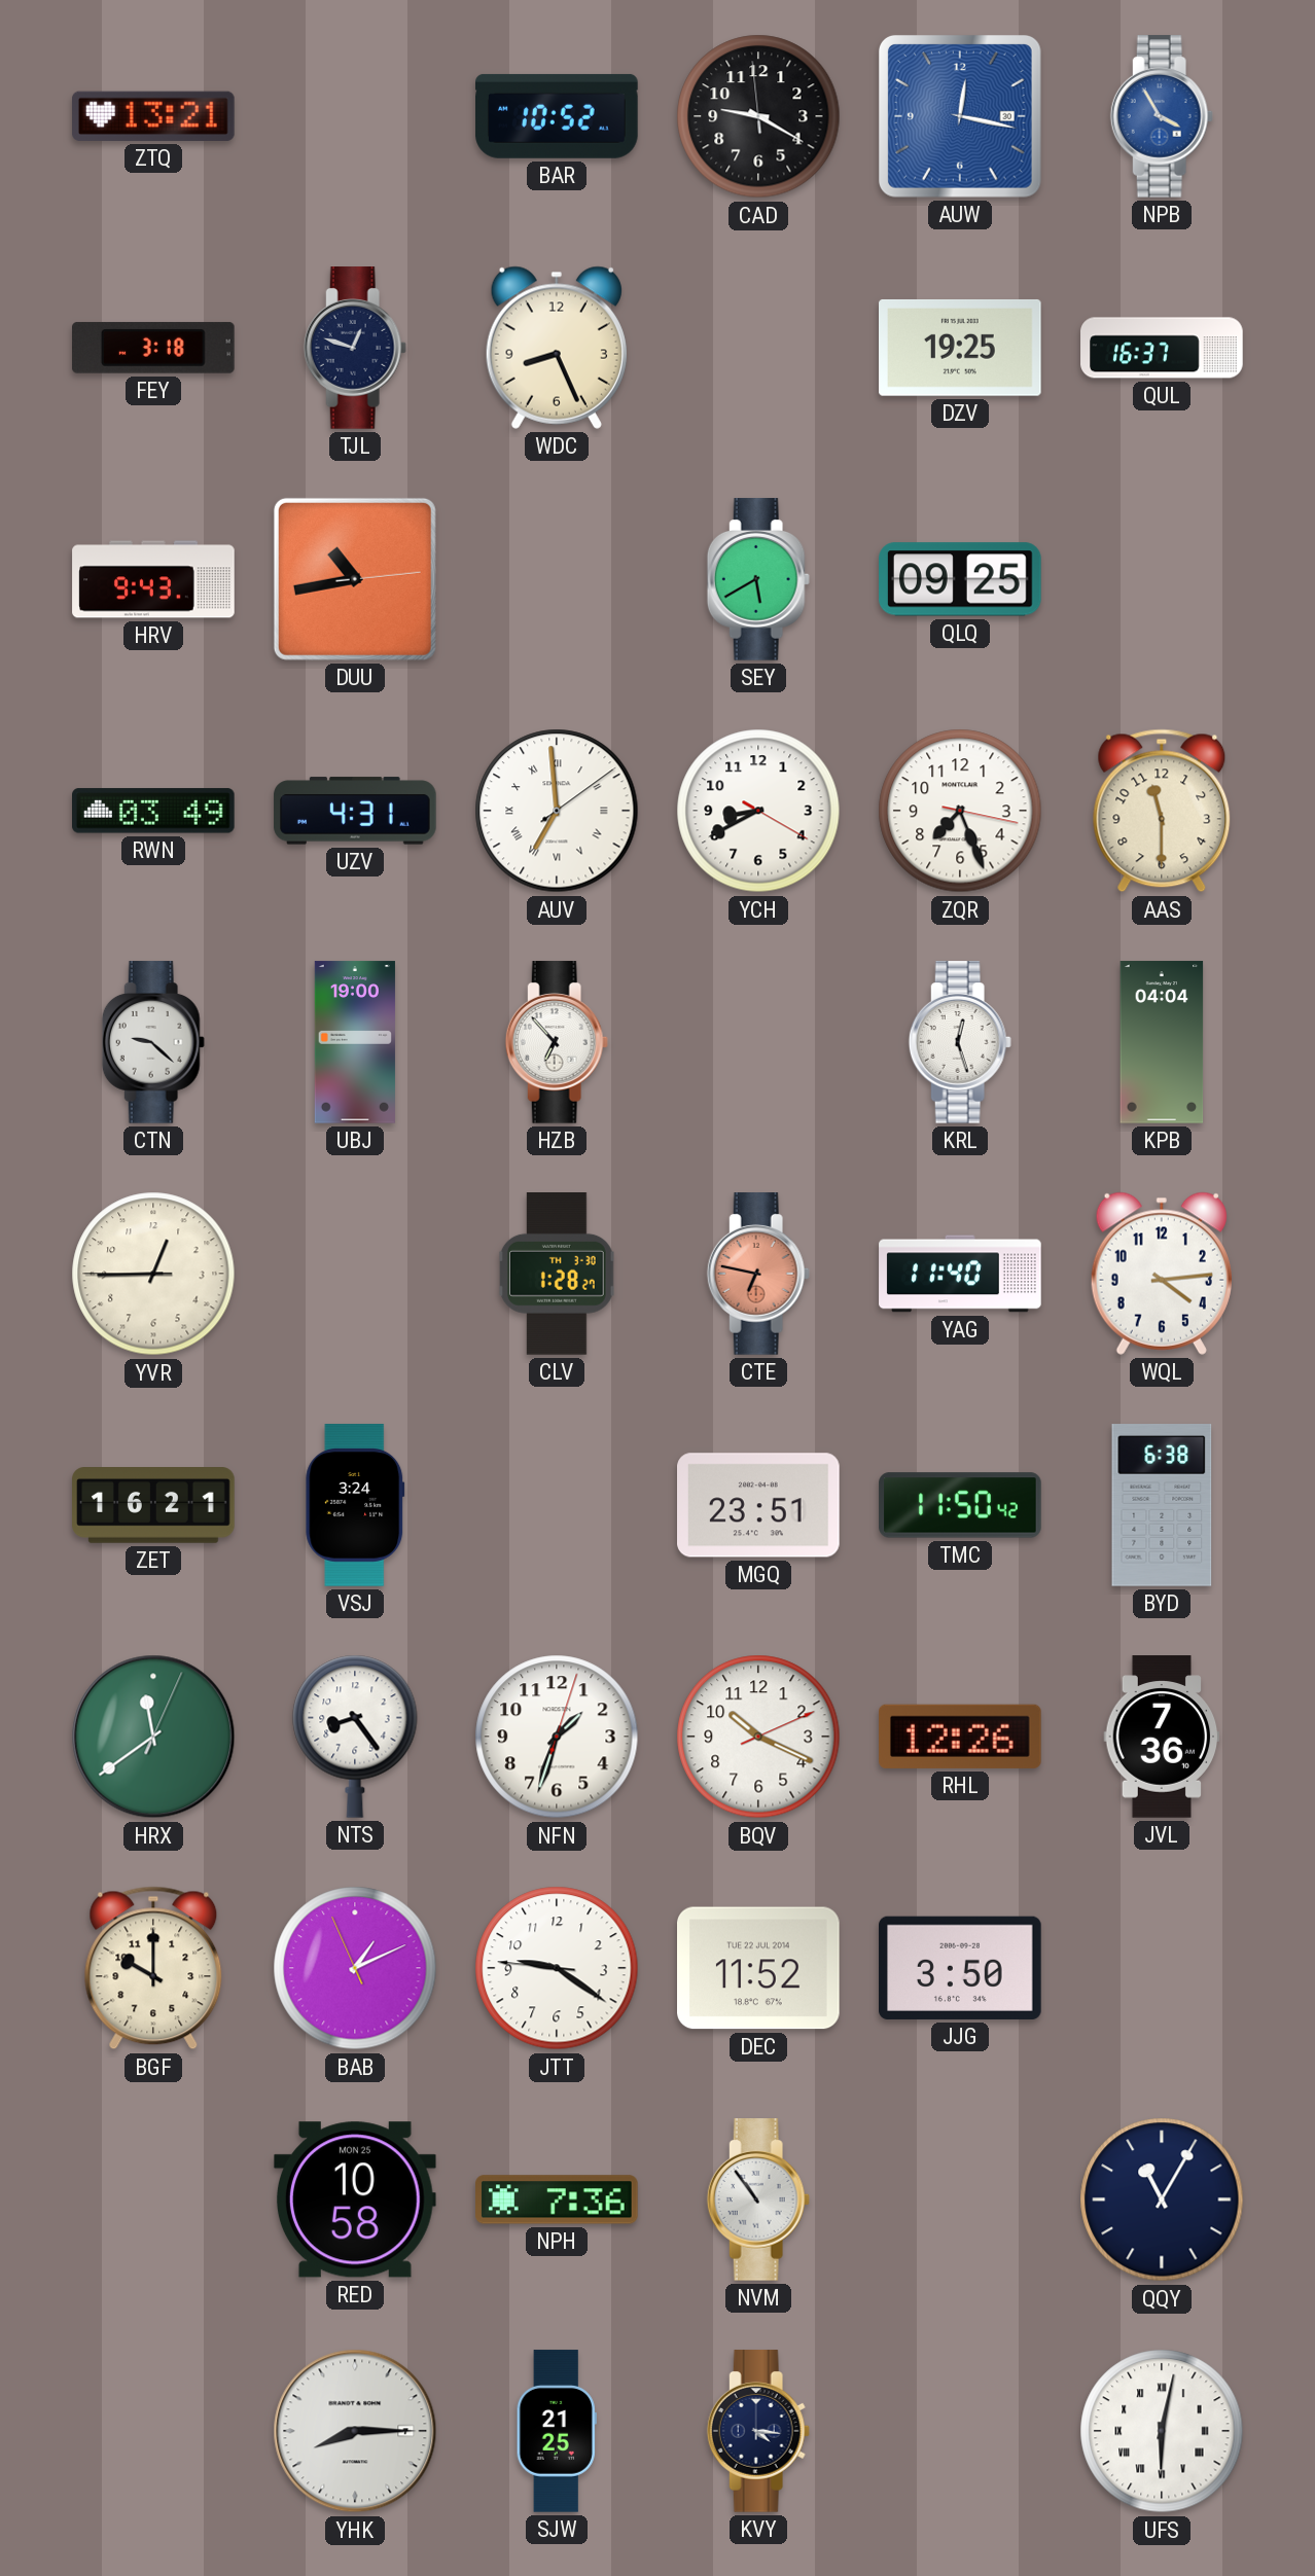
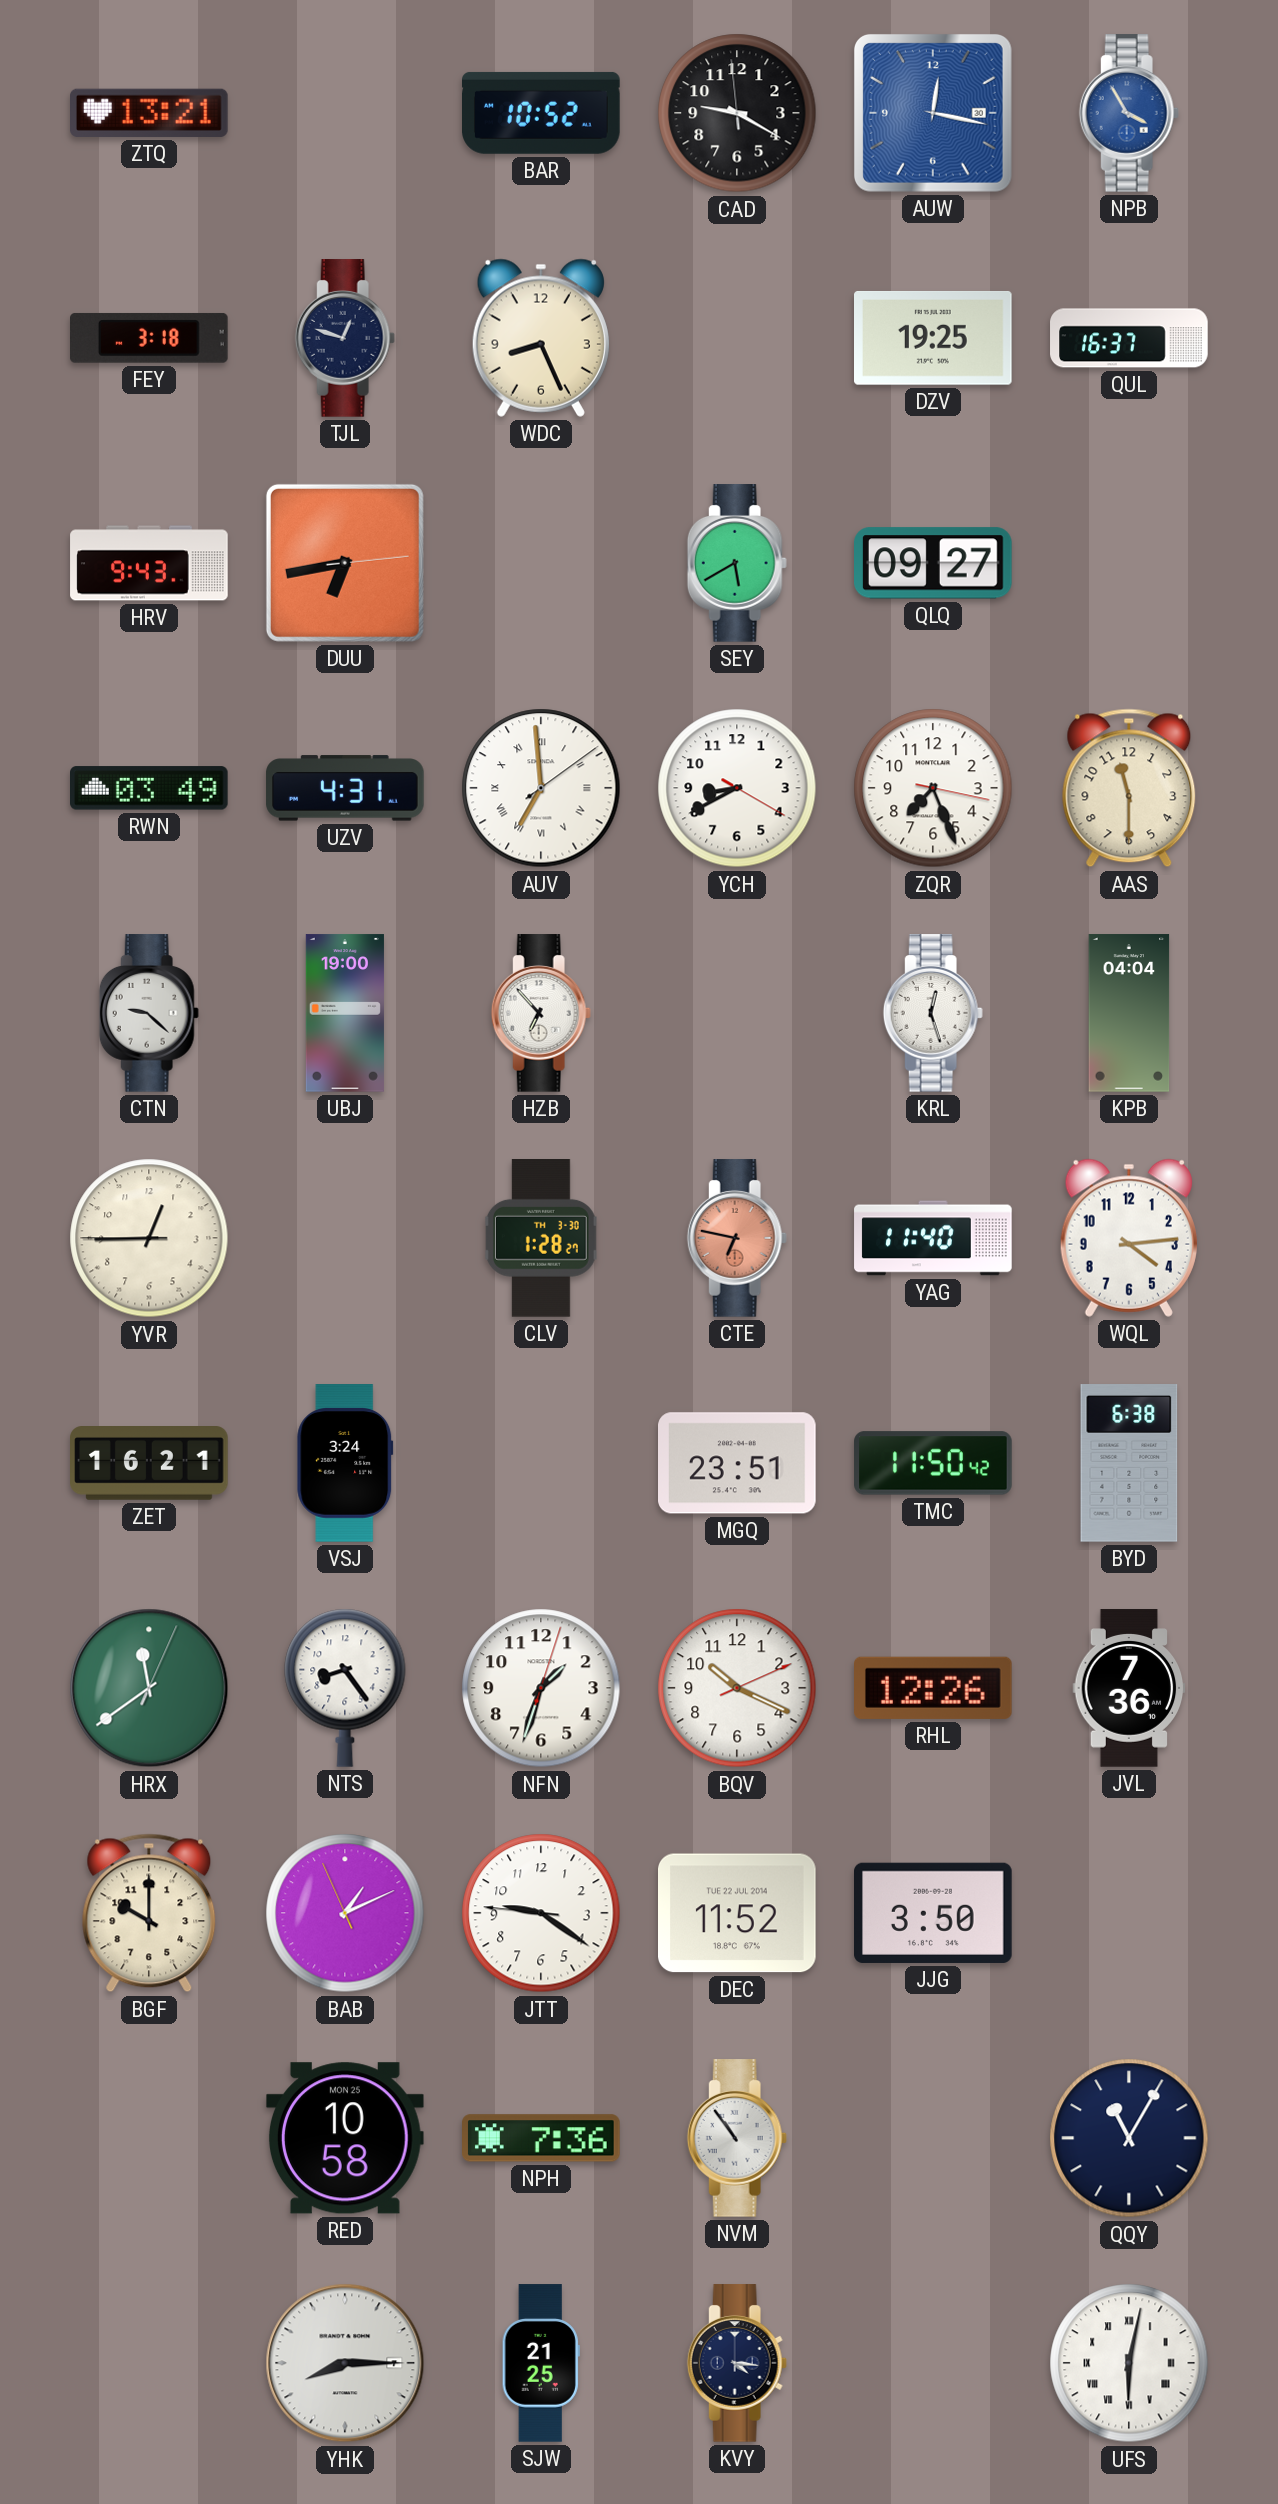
DUU: 10:43 -> 6:43 (345, 563)
QLQ: 09:25 -> 09:27 (934, 563)
